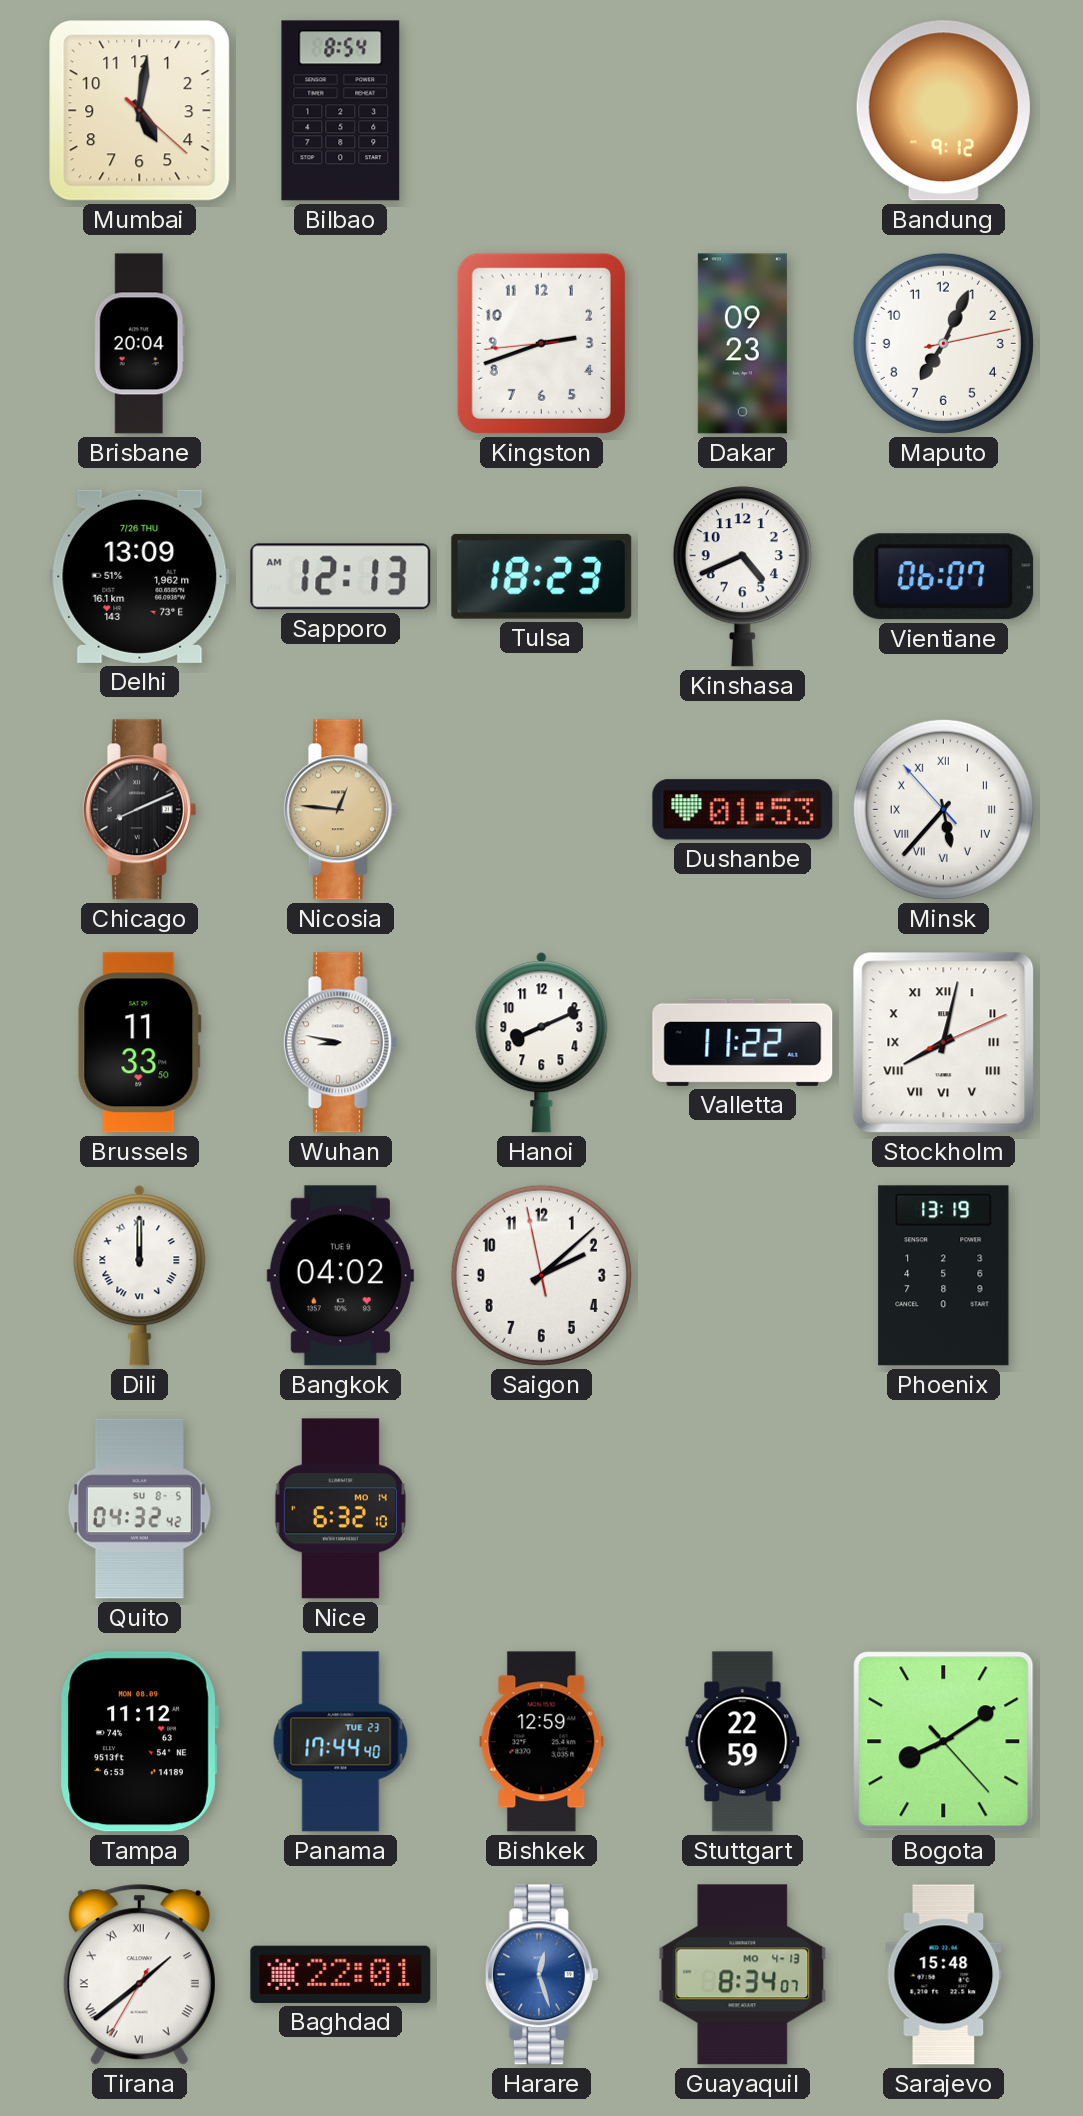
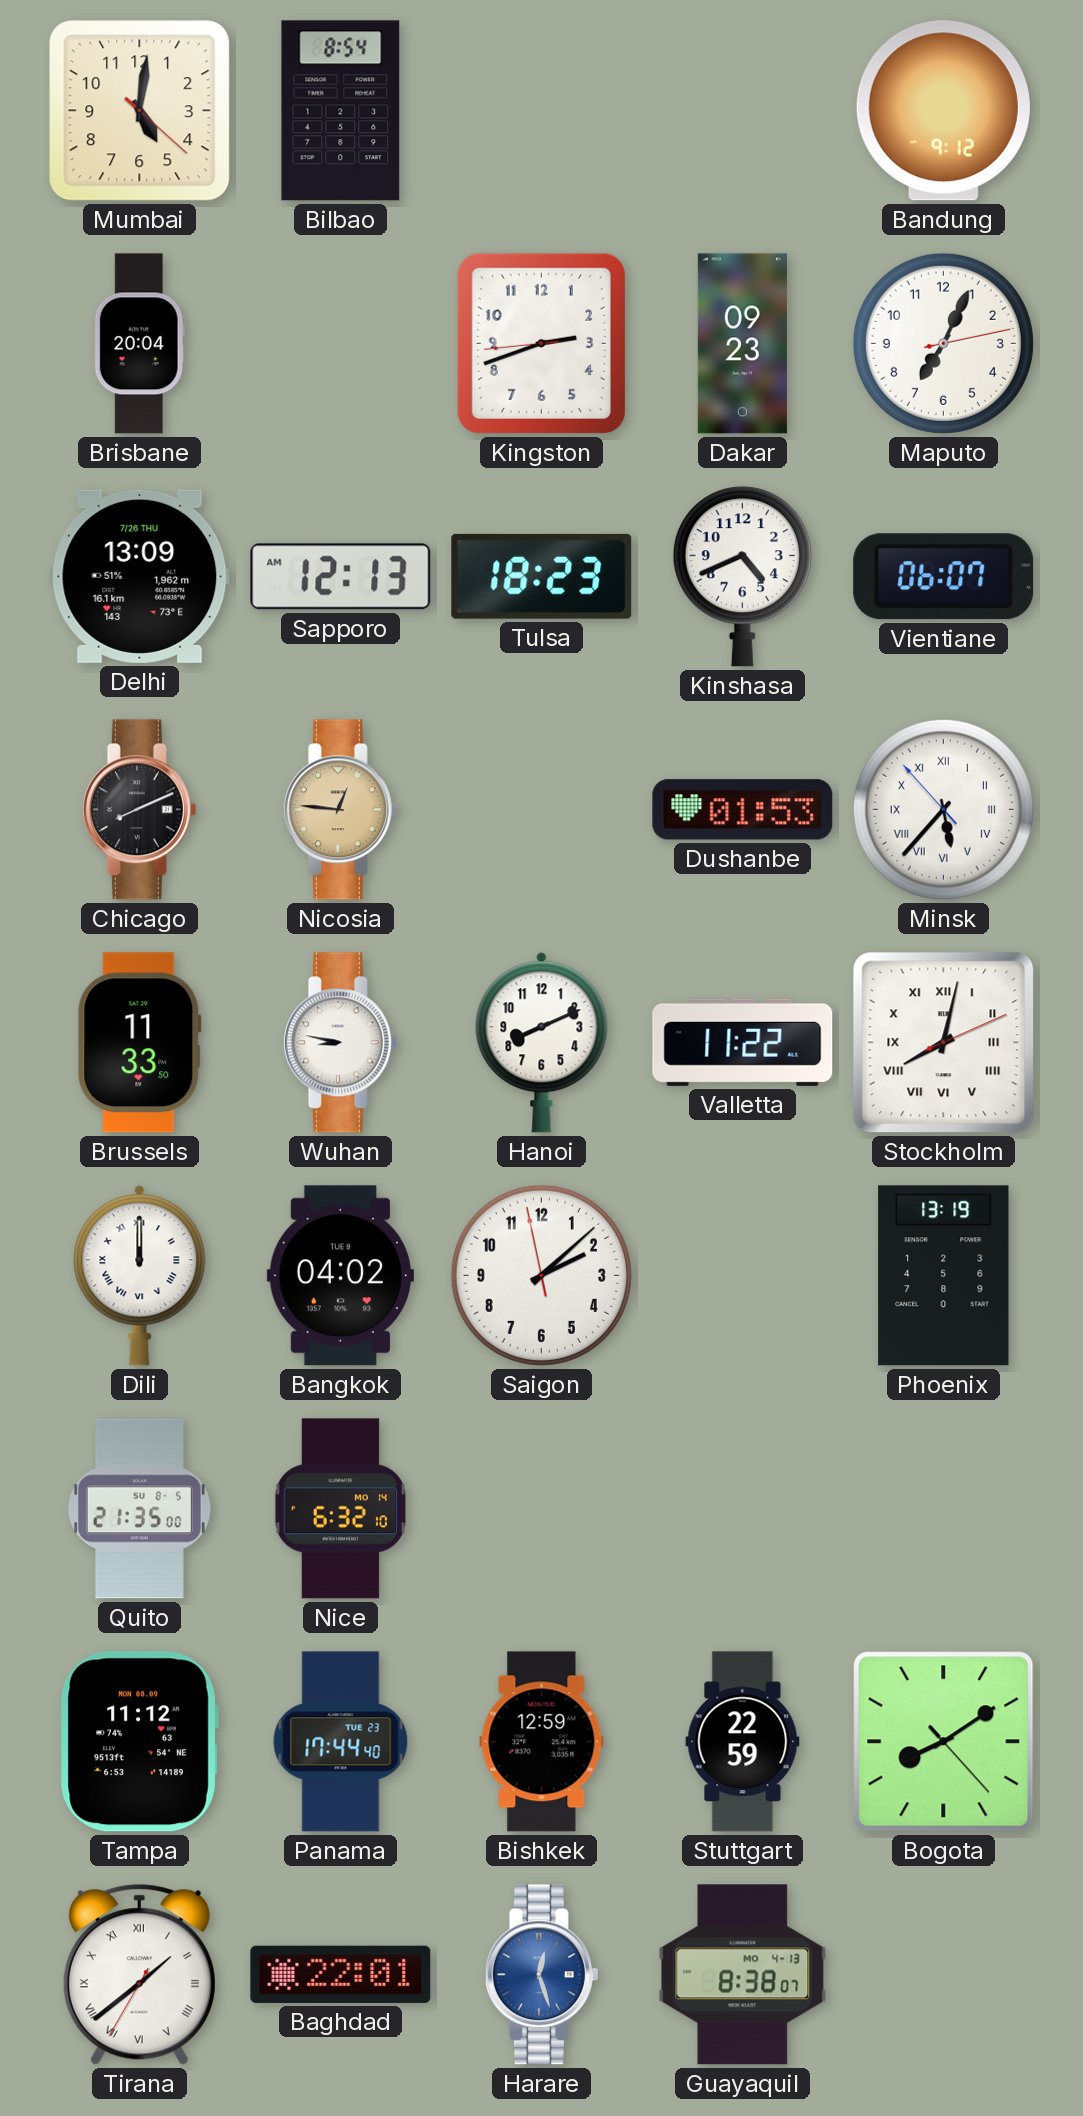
Quito: 04:32 -> 21:35 (139, 1509)
Guayaquil: 8:34 -> 8:38 (743, 1975)
Sarajevo: 15:48 -> none (944, 1975)
